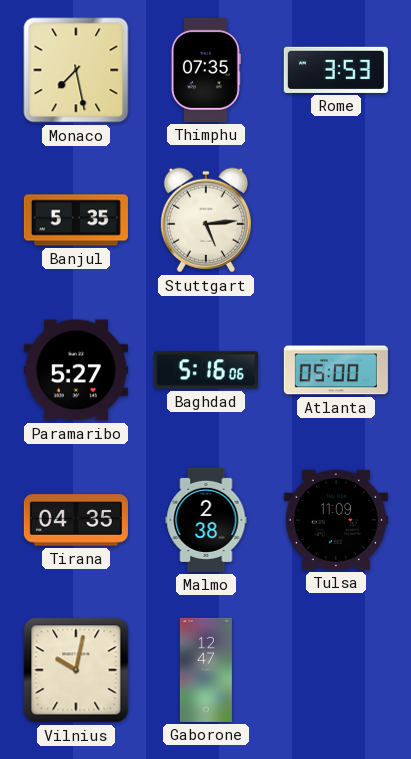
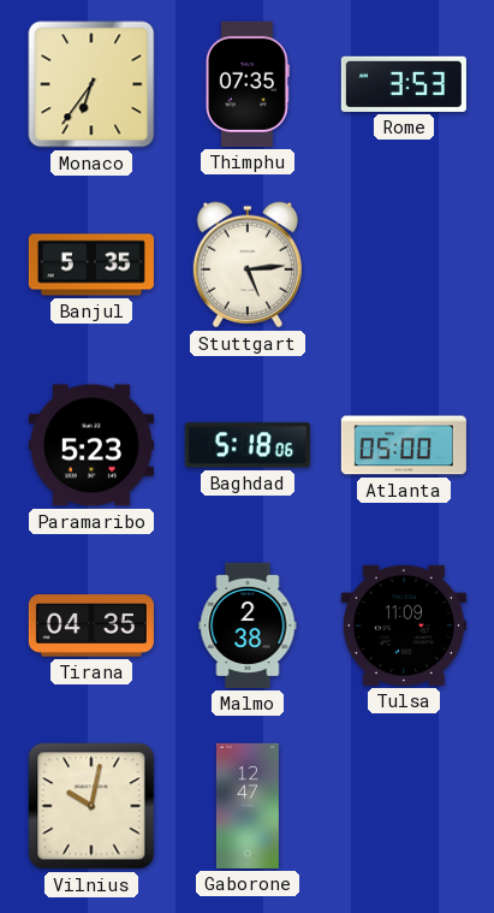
Monaco: 7:28 -> 6:36 (91, 84)
Paramaribo: 5:27 -> 5:23 (91, 445)
Baghdad: 5:16 -> 5:18 (248, 445)
